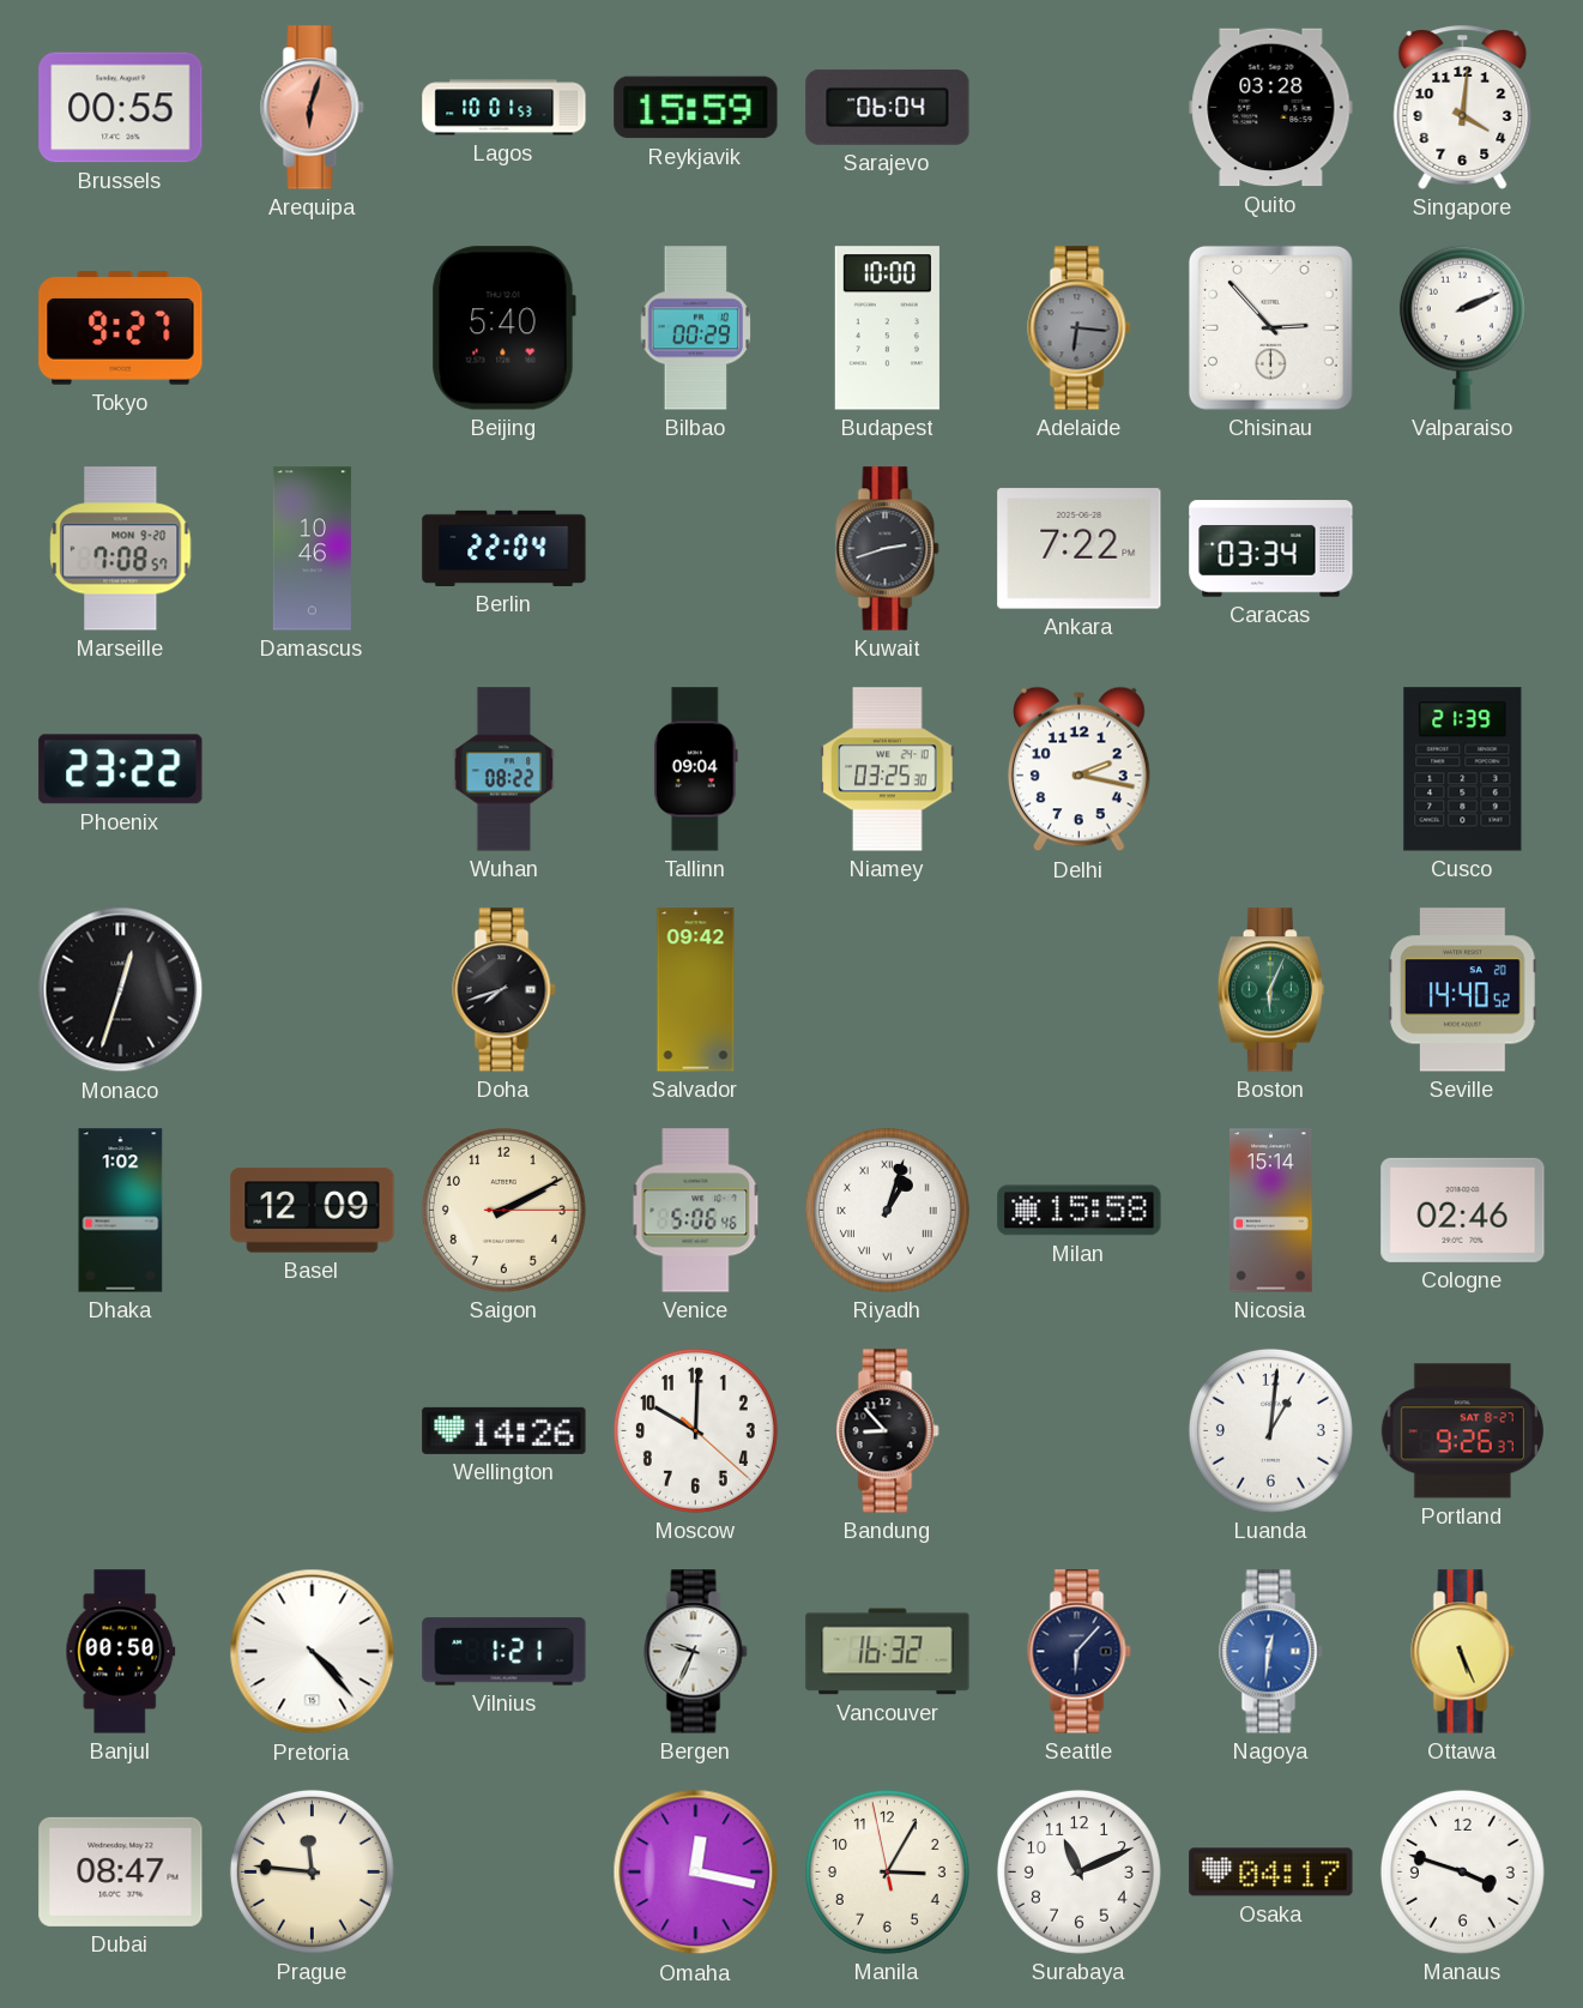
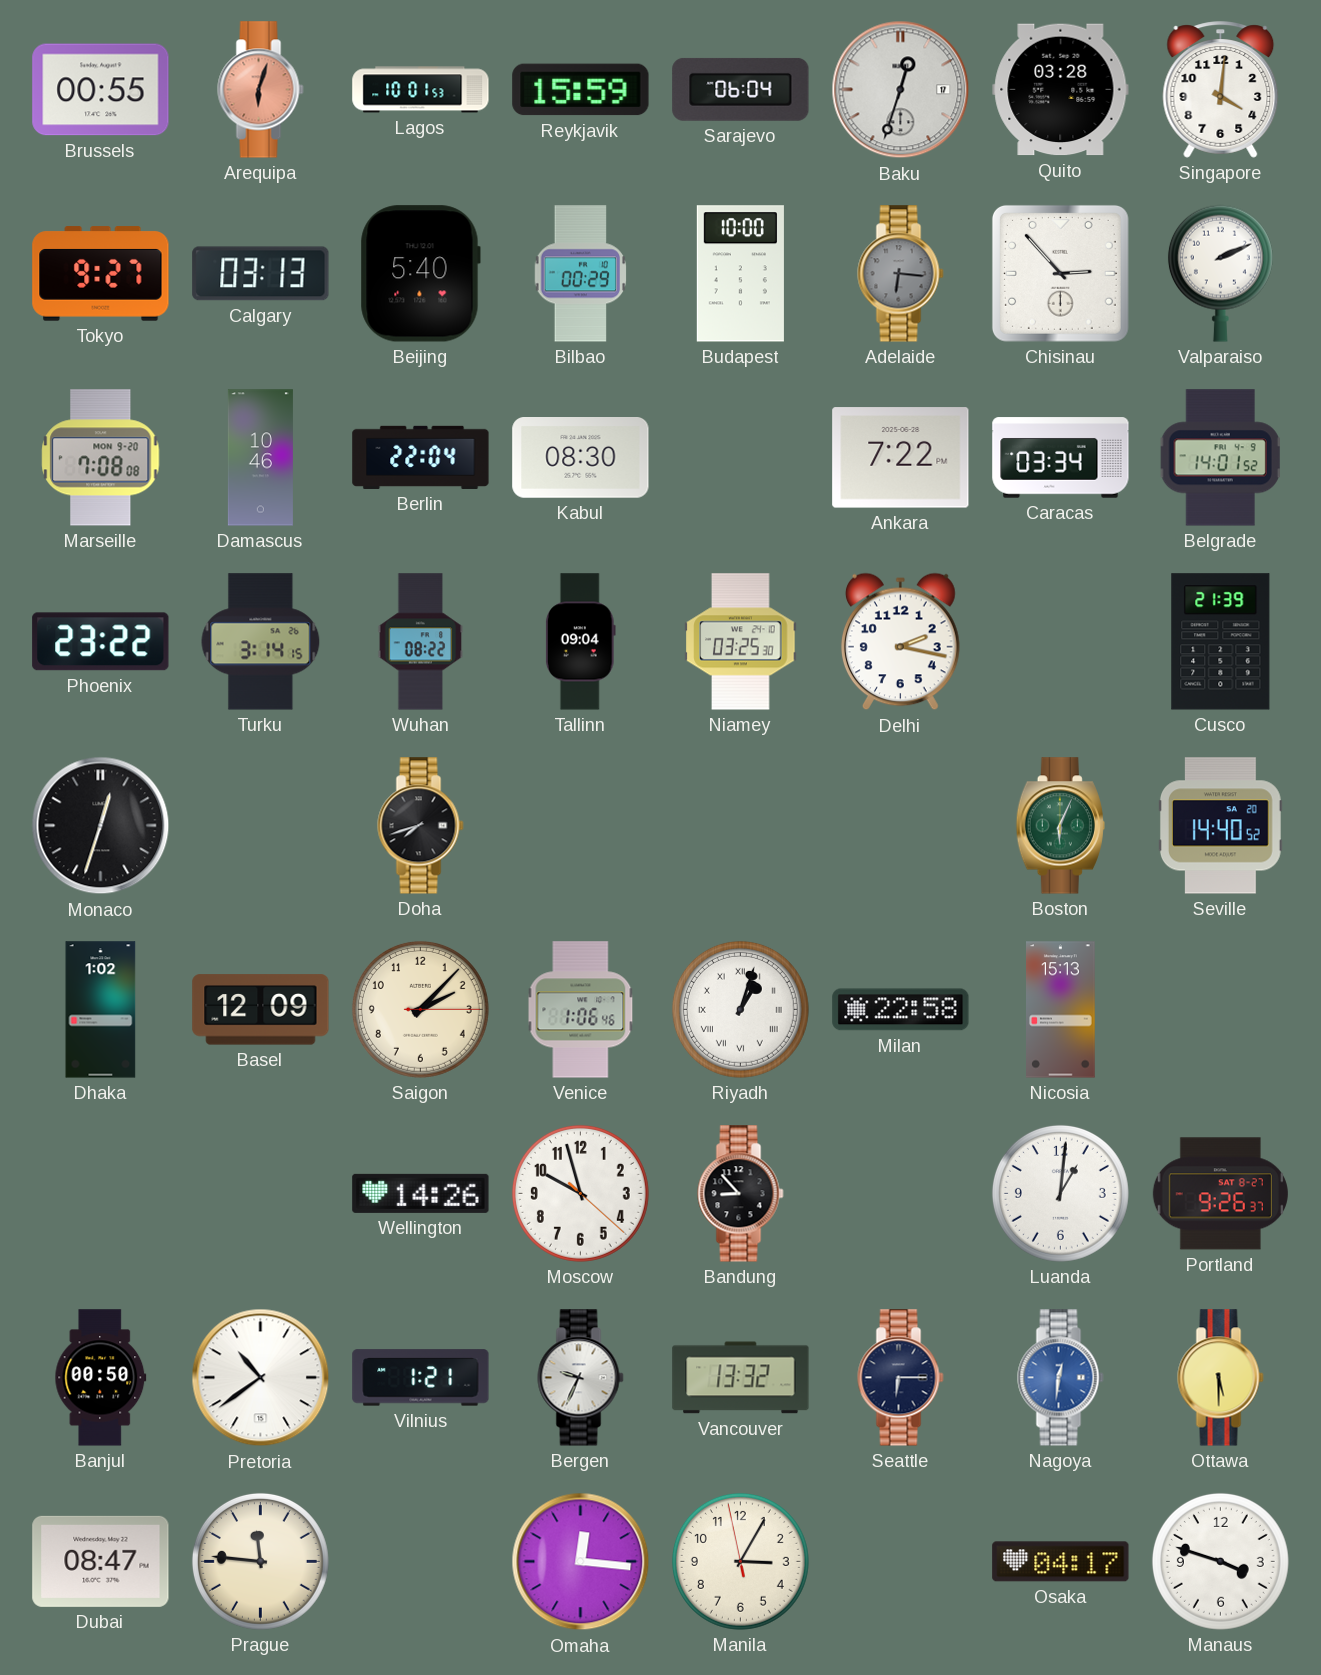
Baku: none -> 12:33 (901, 90)
Calgary: none -> 03:13 (261, 274)
Marseille: 7:08:57 -> 7:08:08 (101, 458)
Kabul: none -> 08:30 (581, 458)
Kuwait: 2:42 -> none (888, 549)
Belgrade: none -> 14:01 (1220, 458)
Turku: none -> 3:14 (261, 642)
Salvador: 09:42 -> none (696, 990)
Saigon: 2:10 -> 2:07 (420, 1009)
Venice: 5:06 -> 1:06 (581, 1010)
Milan: 15:58 -> 22:58 (901, 1010)
Nicosia: 15:14 -> 15:13 (1061, 1010)
Cologne: 02:46 -> none (1463, 1210)
Moscow: 10:00 -> 9:57 (580, 1193)
Pretoria: 4:23 -> 10:39 (261, 1378)
Vancouver: 16:32 -> 13:32 (741, 1378)
Seattle: 6:07 -> 6:15 (901, 1378)
Ottawa: 5:26 -> 5:30 (1221, 1378)
Omaha: 12:17 -> 12:16 (581, 1562)
Surabaya: 11:11 -> none (1079, 1871)
